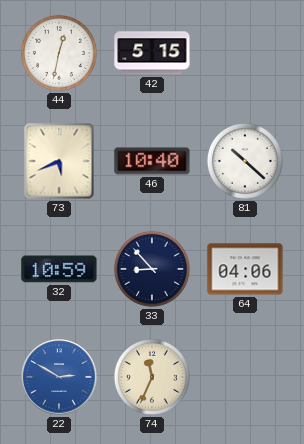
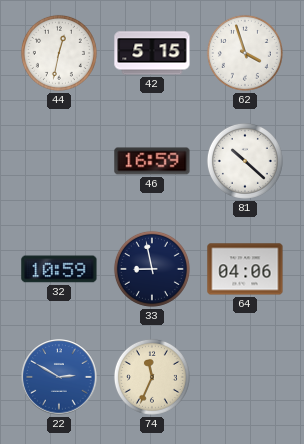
62: none -> 3:57 (245, 53)
73: 5:41 -> none (59, 161)
46: 10:40 -> 16:59 (152, 161)
33: 8:53 -> 8:58 (152, 269)
